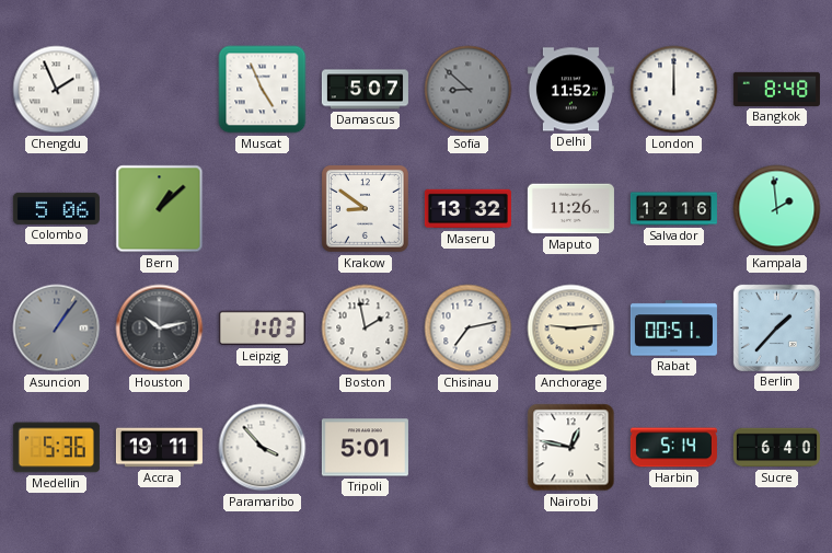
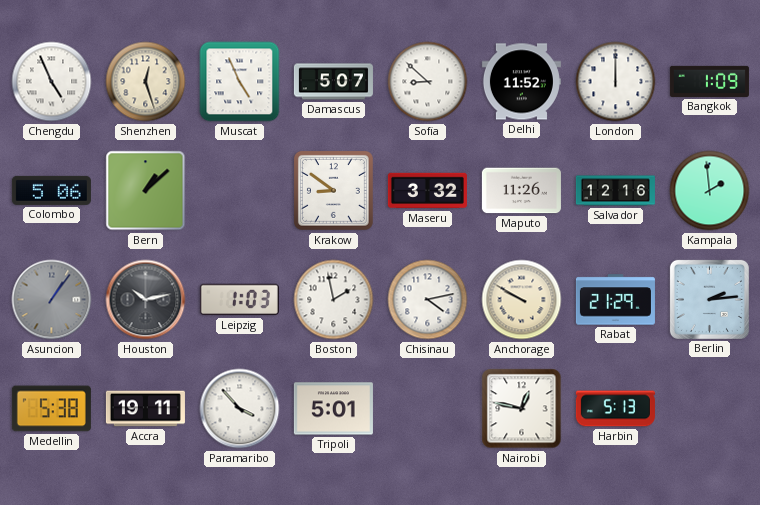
Chengdu: 1:56 -> 4:56 (52, 82)
Shenzhen: none -> 12:27 (146, 82)
Sofia dial: grey -> white (428, 82)
Bangkok: 8:48 -> 1:09 (709, 81)
Maseru: 13:32 -> 3:32 (427, 191)
Chisinau: 7:13 -> 4:13 (428, 300)
Anchorage: 9:14 -> 9:50 (522, 300)
Rabat: 00:51 -> 21:29 (615, 300)
Berlin: 1:37 -> 2:14 (709, 299)
Medellin: 5:36 -> 5:38 (51, 409)
Harbin: 5:14 -> 5:13 (615, 409)
Sucre: 6:40 -> none (776, 448)
